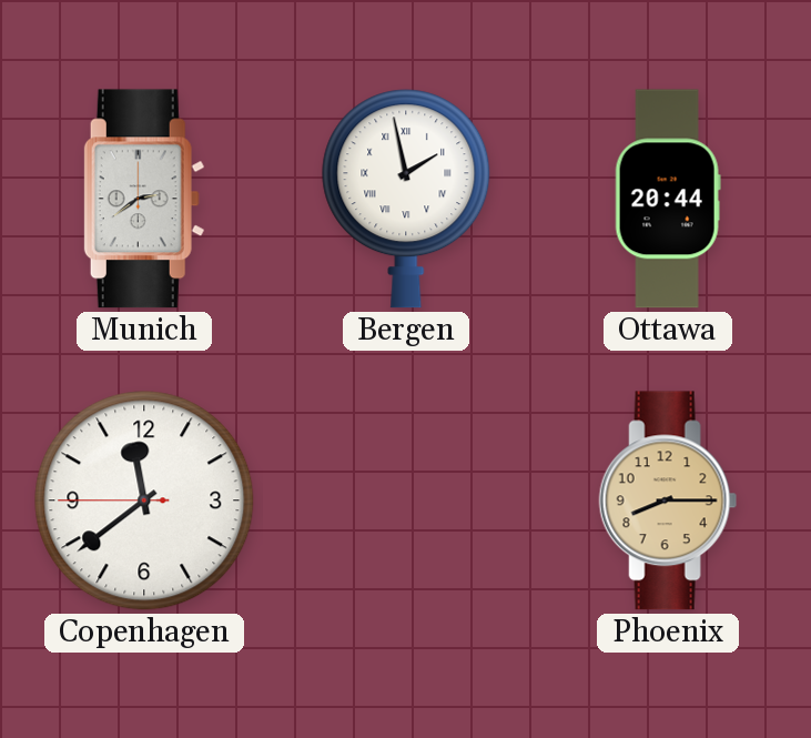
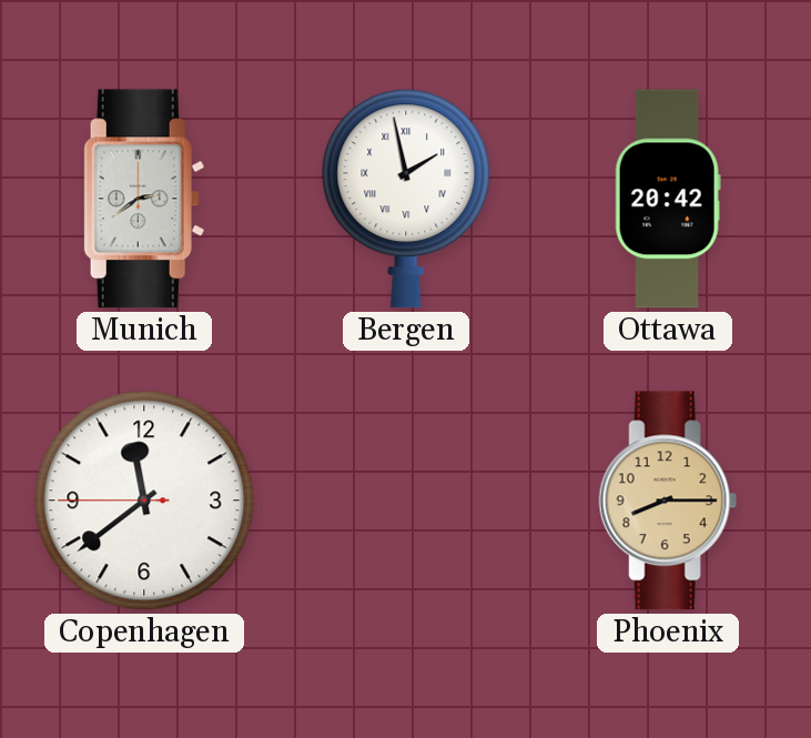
Ottawa: 20:44 -> 20:42 (668, 199)
